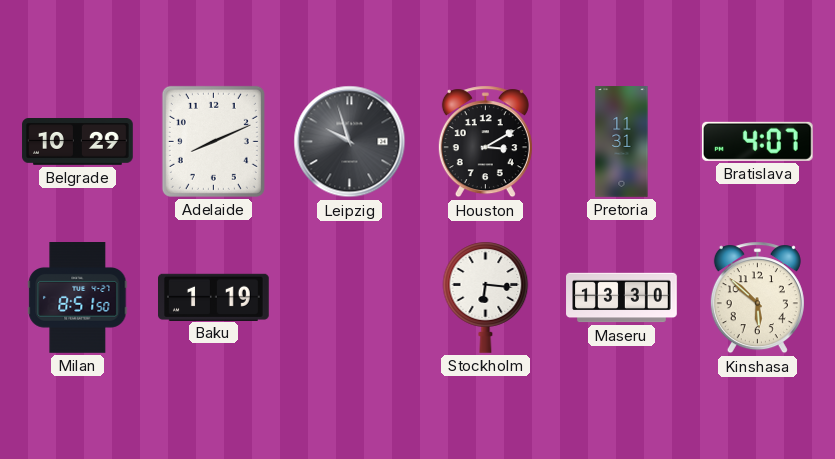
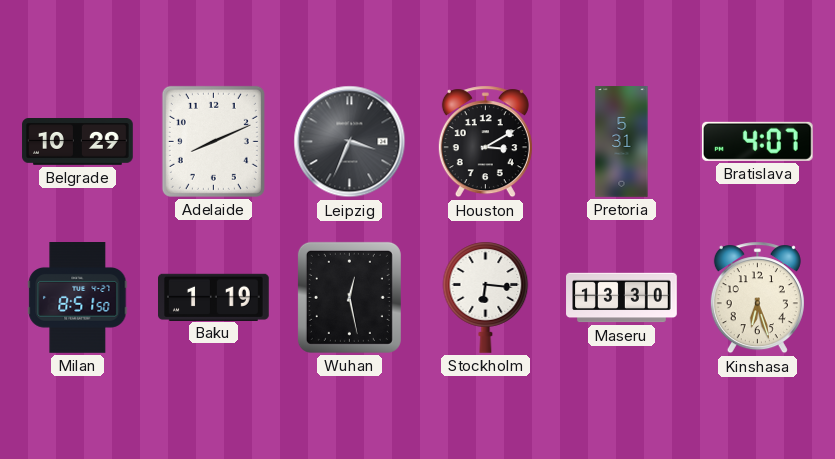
Leipzig: 9:57 -> 3:34 (350, 142)
Pretoria: 11:31 -> 5:31 (622, 142)
Wuhan: none -> 12:28 (349, 297)
Kinshasa: 5:52 -> 6:27 (757, 298)
